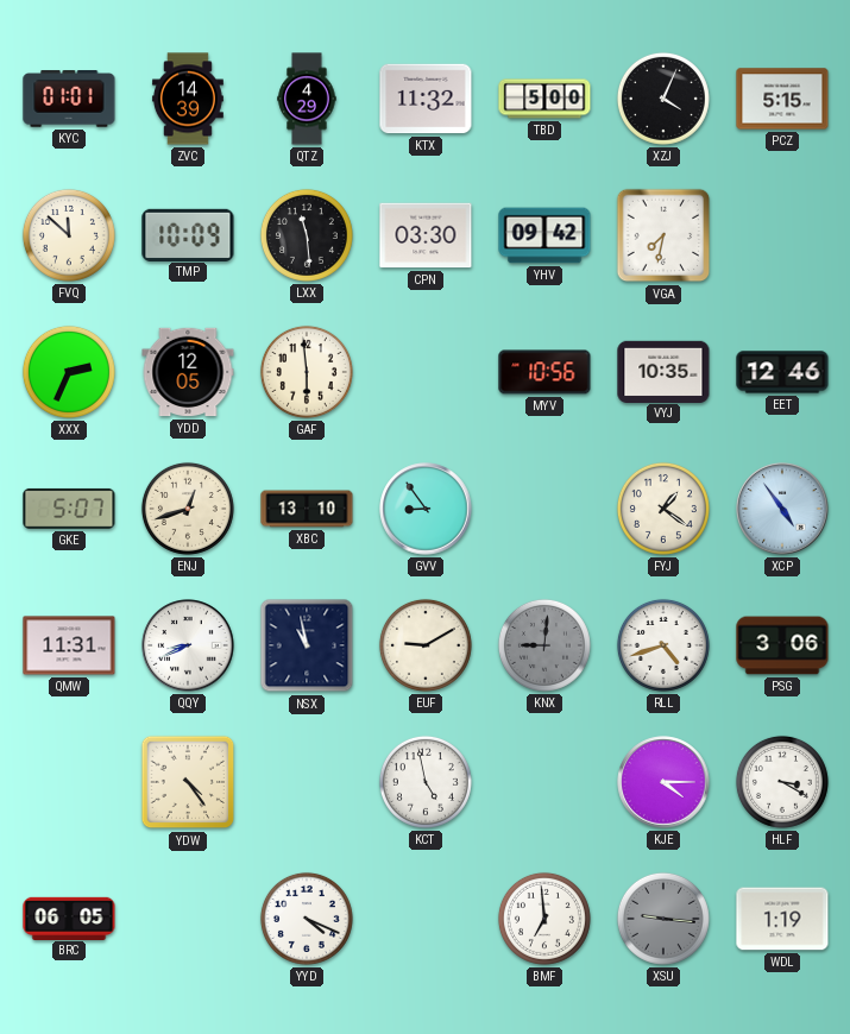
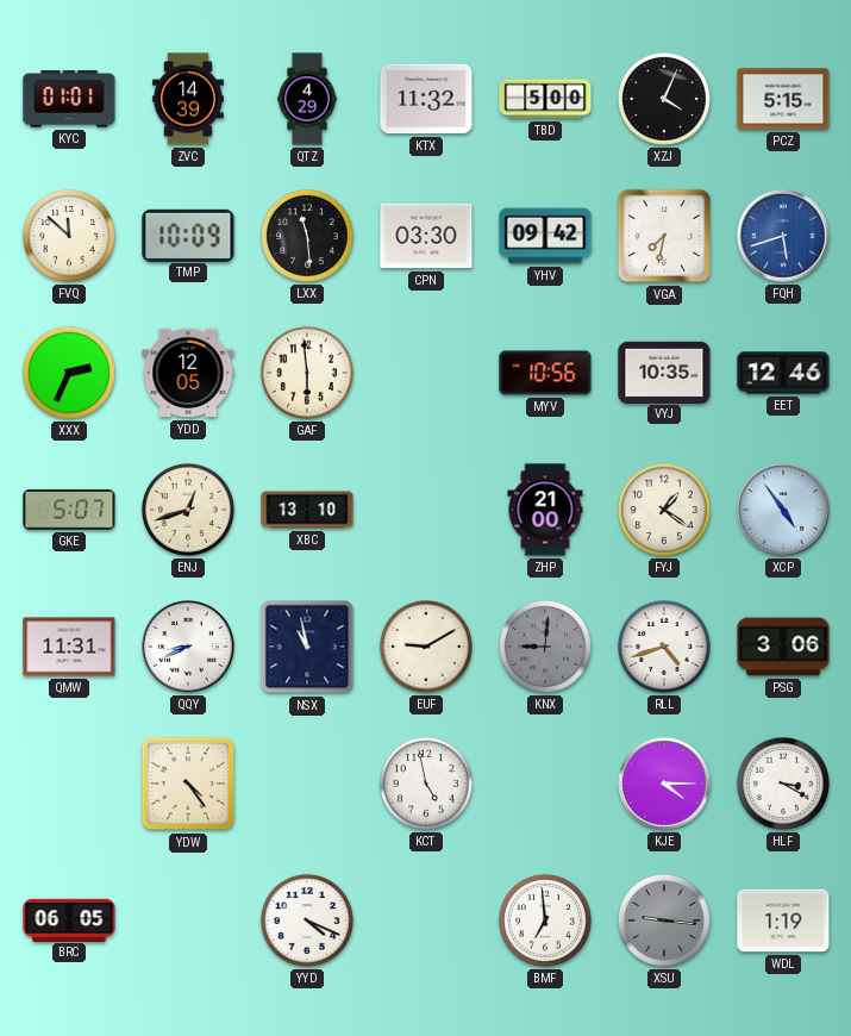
FQH: none -> 5:42 (783, 236)
GVV: 8:54 -> none (426, 509)
ZHP: none -> 21:00 (545, 510)
